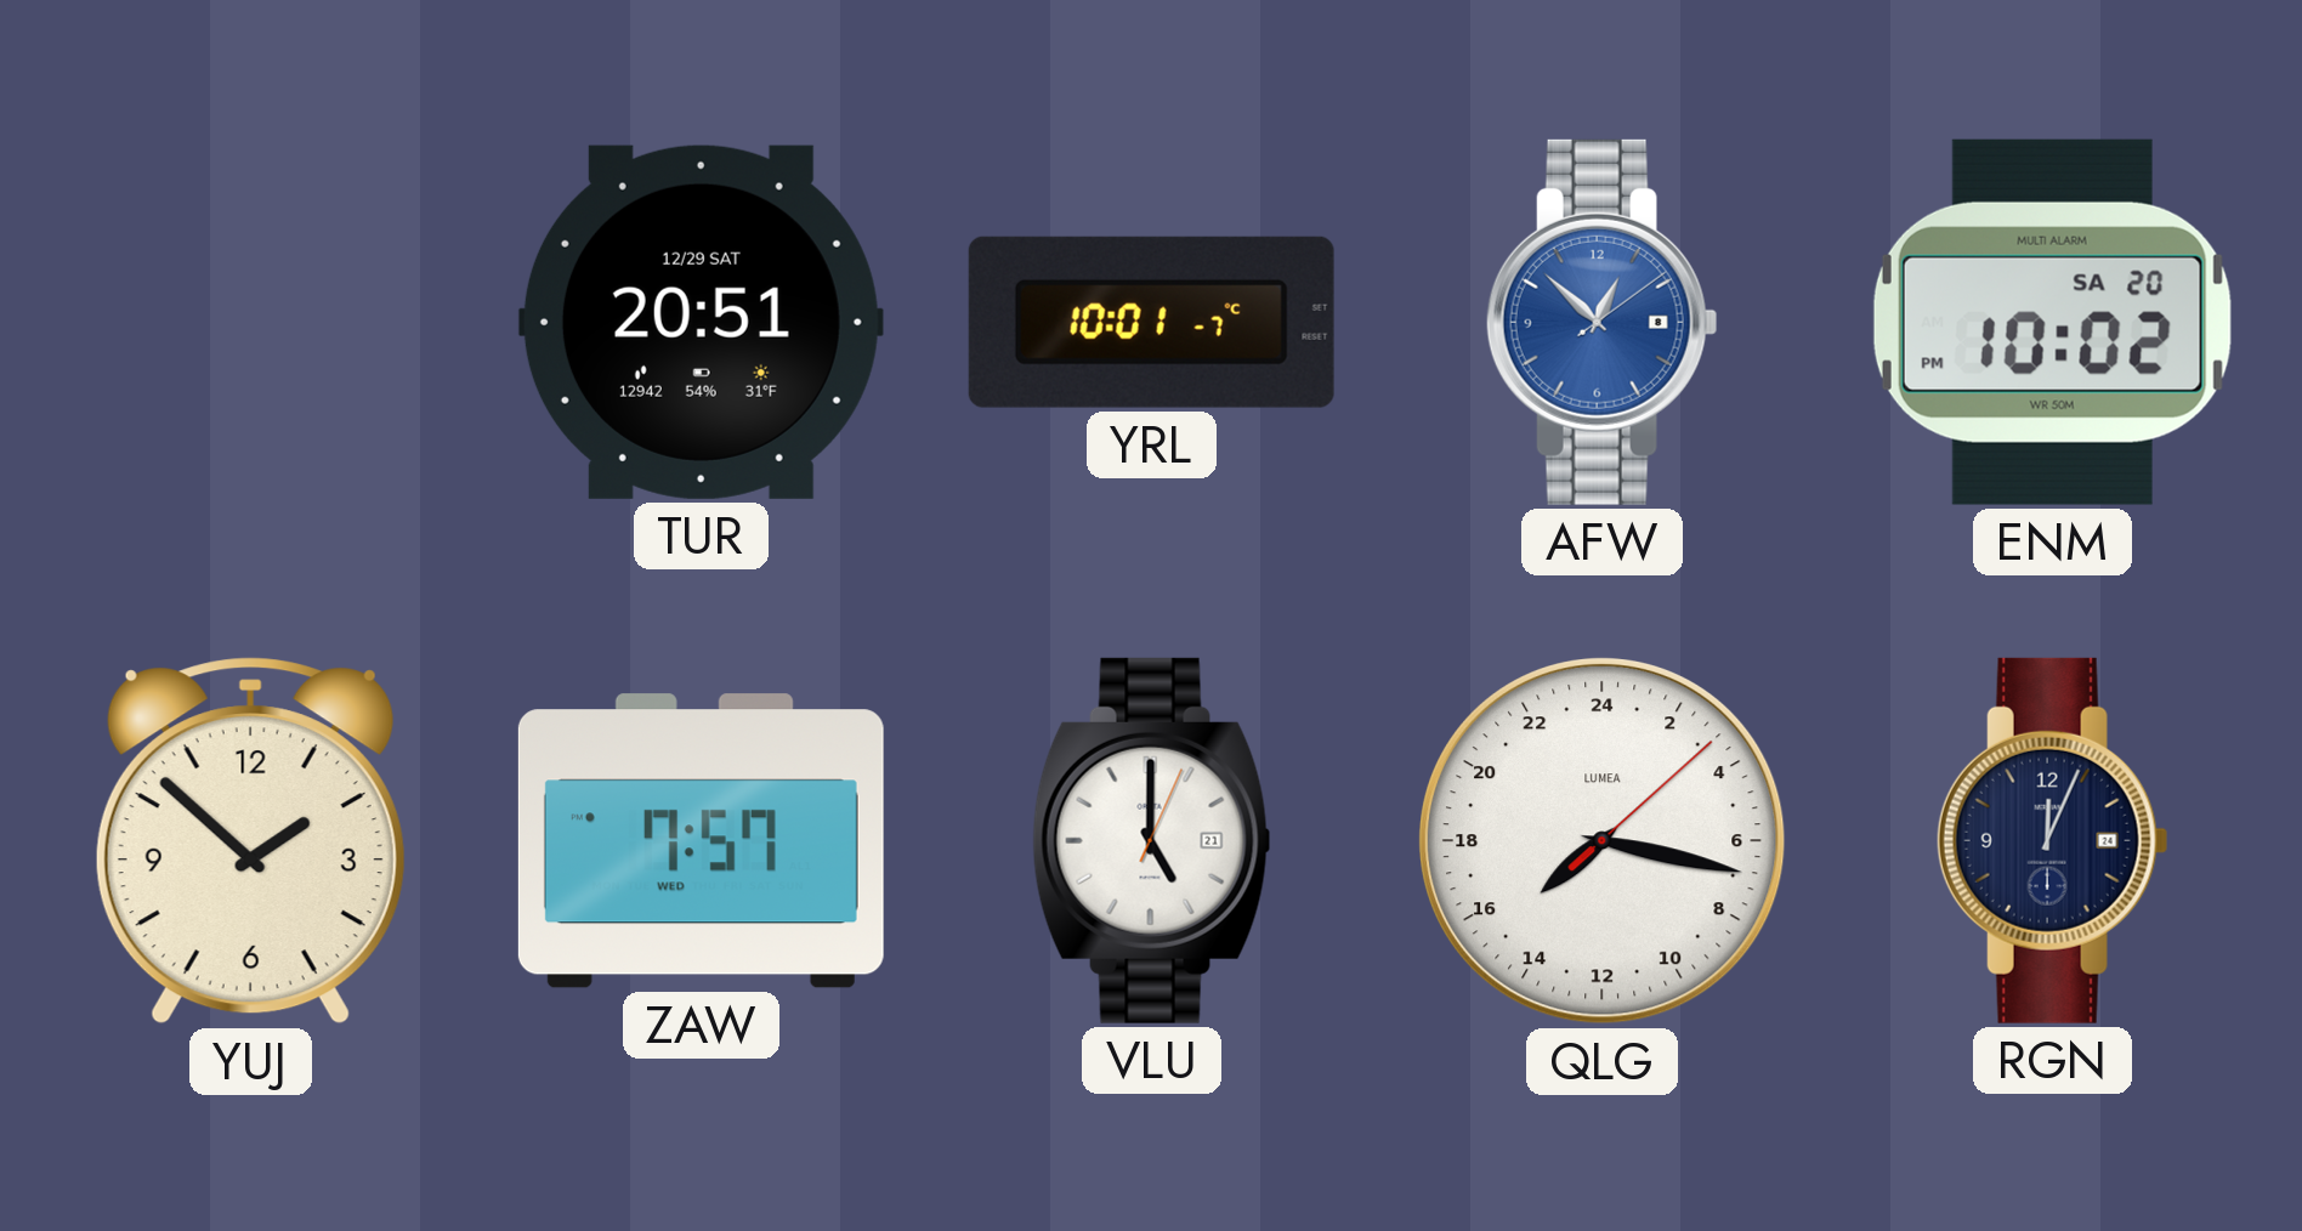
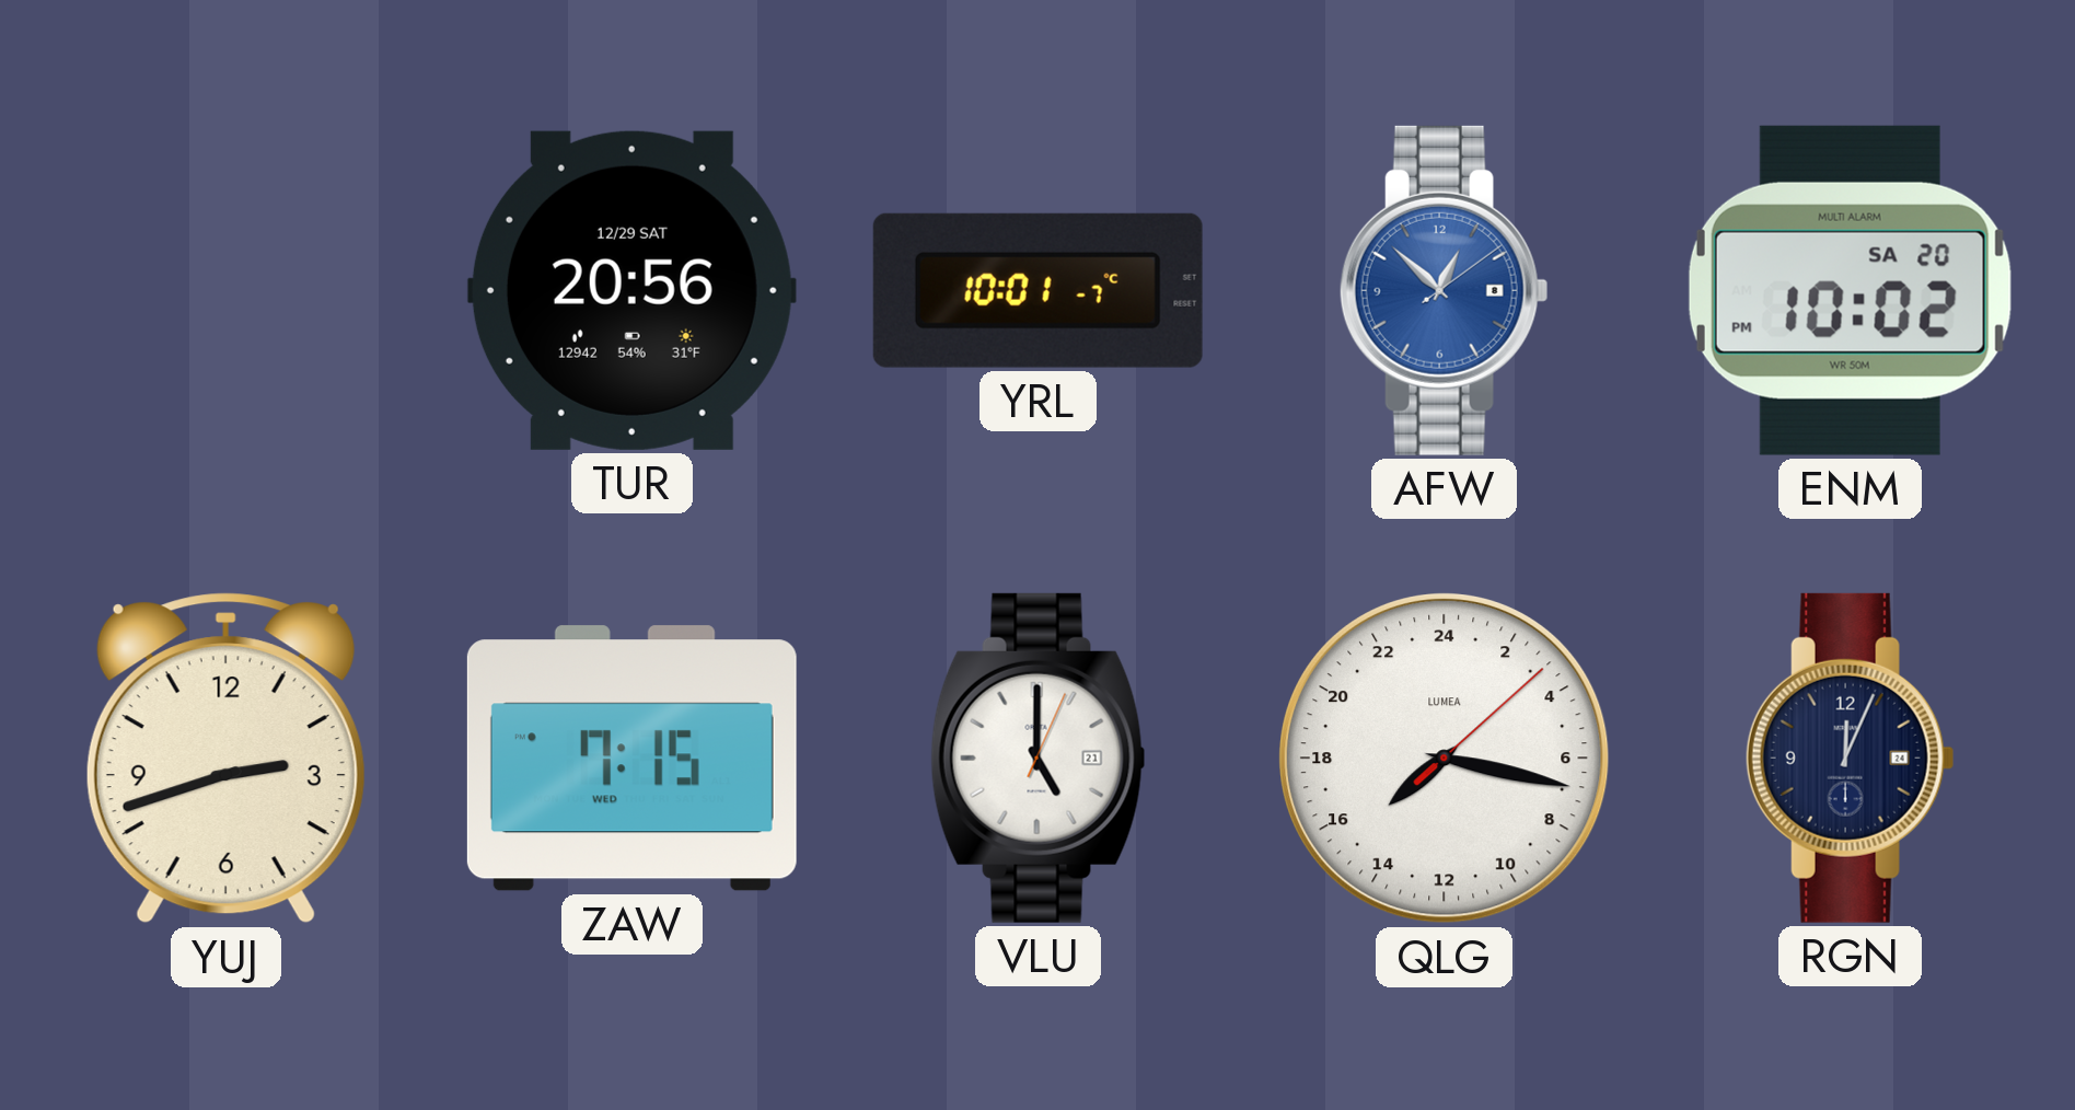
TUR: 20:51 -> 20:56 (631, 290)
YUJ: 1:52 -> 2:42 (225, 759)
ZAW: 7:57 -> 7:15 (631, 759)
